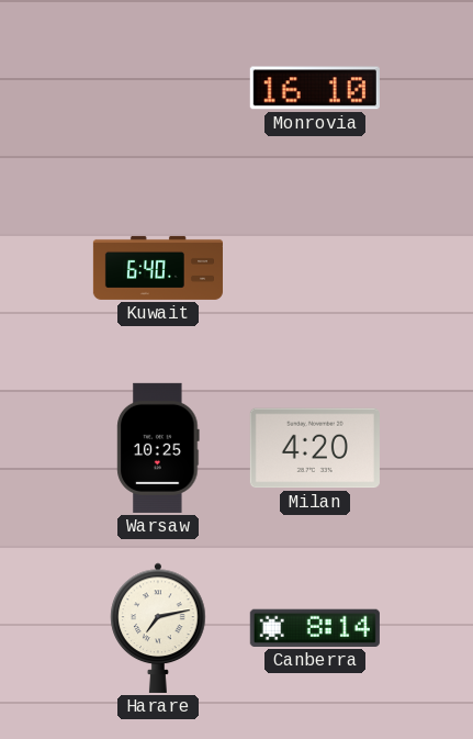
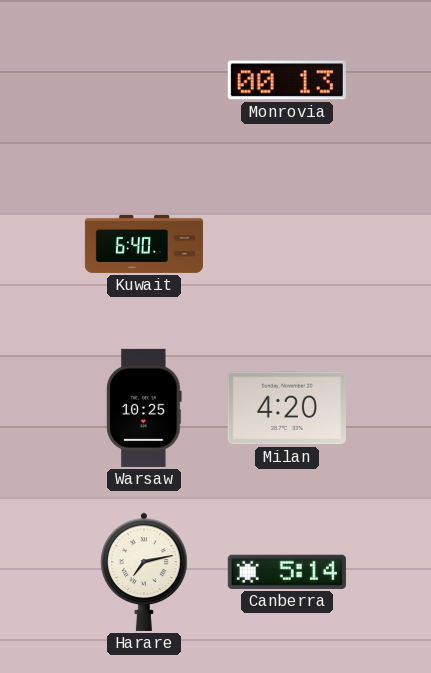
Monrovia: 16:10 -> 00:13 (287, 80)
Canberra: 8:14 -> 5:14 (287, 572)
